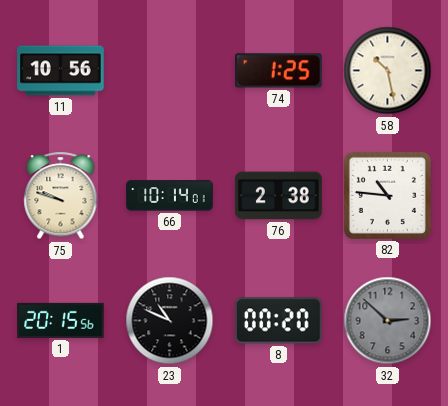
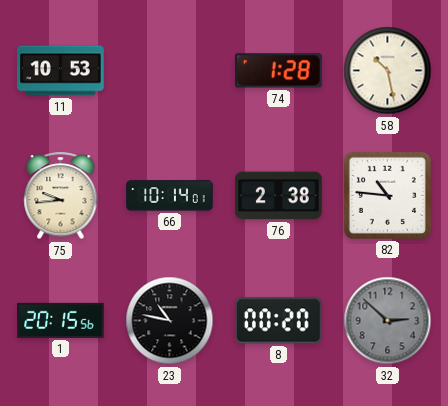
11: 10:56 -> 10:53 (61, 71)
74: 1:25 -> 1:28 (279, 71)
75: 9:48 -> 9:44 (61, 196)
23: 10:49 -> 10:47 (170, 321)
